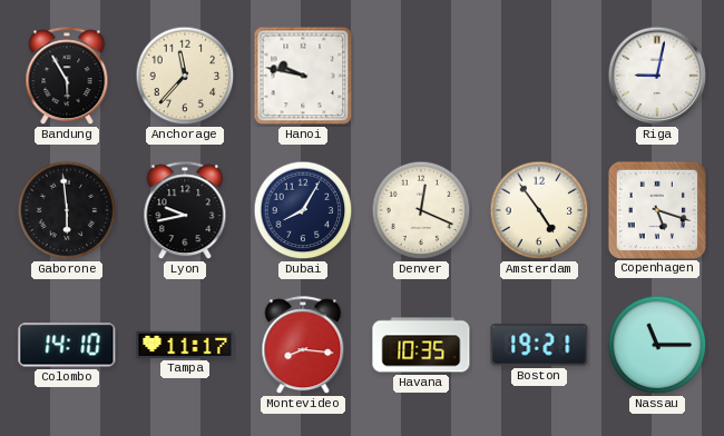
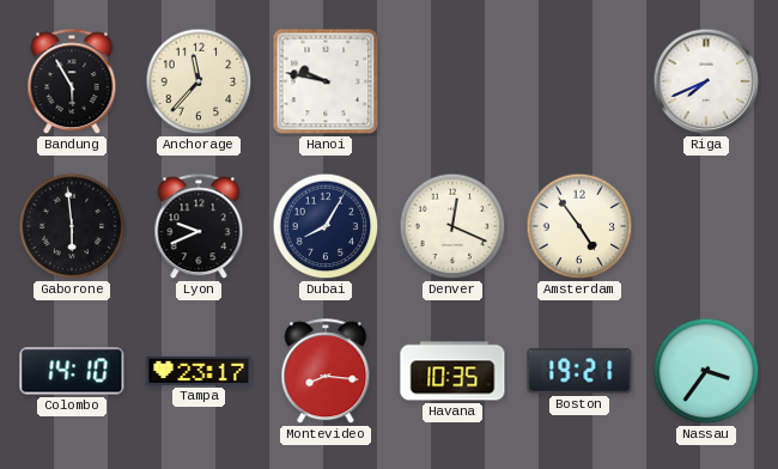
Riga: 9:02 -> 7:41 (706, 81)
Lyon: 9:43 -> 9:41 (199, 227)
Copenhagen: 5:18 -> none (656, 209)
Tampa: 11:17 -> 23:17 (199, 371)
Nassau: 11:15 -> 3:36 (706, 371)
